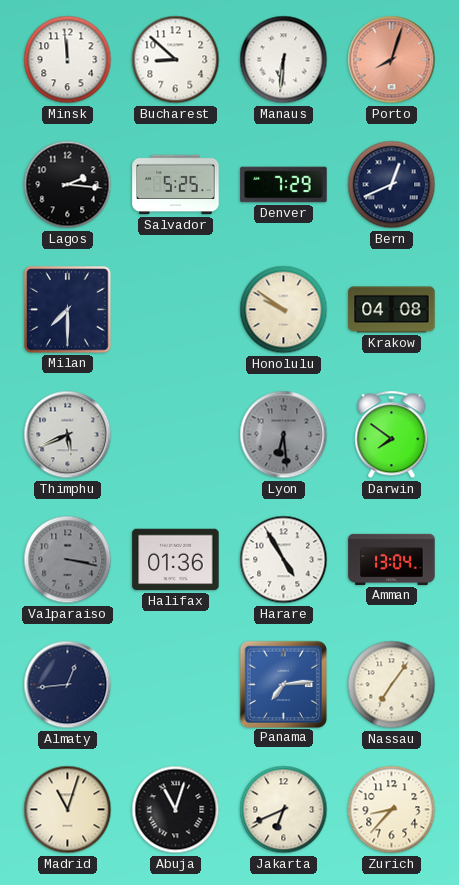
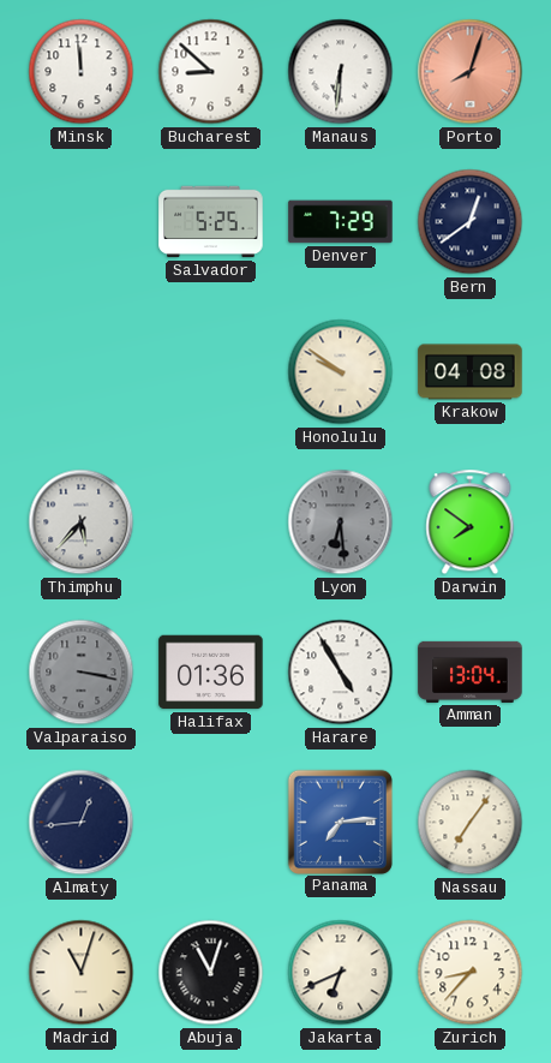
Lagos: 2:16 -> none (68, 185)
Bern: 12:41 -> 12:39 (471, 222)
Milan: 7:30 -> none (68, 310)
Thimphu: 5:41 -> 5:37 (82, 522)
